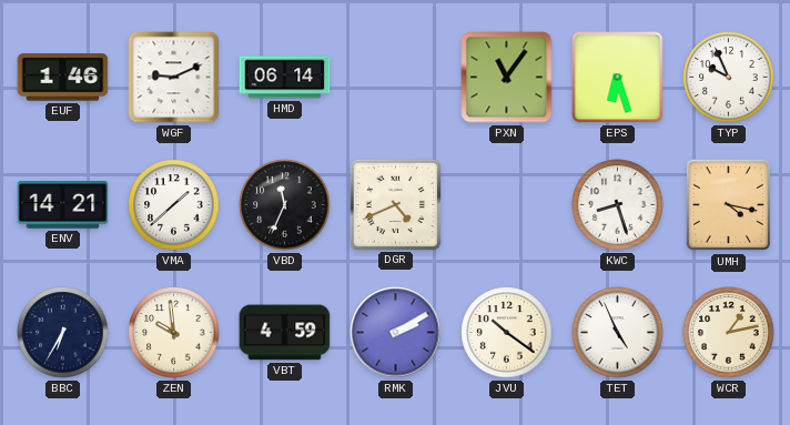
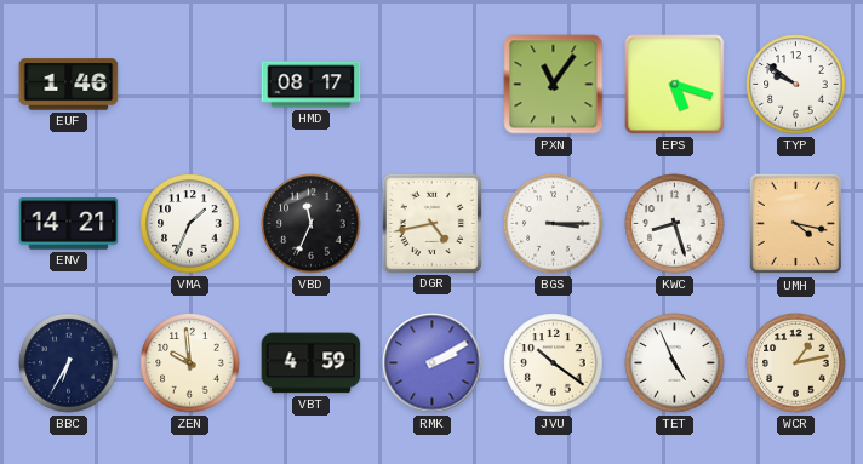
WGF: 9:11 -> none (174, 78)
HMD: 06:14 -> 08:17 (312, 85)
EPS: 6:27 -> 5:18 (675, 85)
TYP: 9:56 -> 9:51 (796, 85)
VMA: 1:38 -> 1:34 (190, 224)
DGR: 4:41 -> 4:43 (431, 223)
BGS: none -> 3:15 (554, 224)
